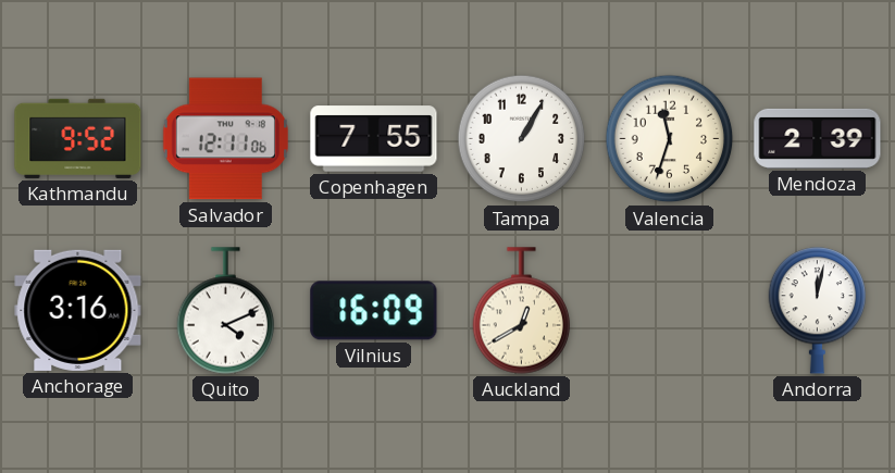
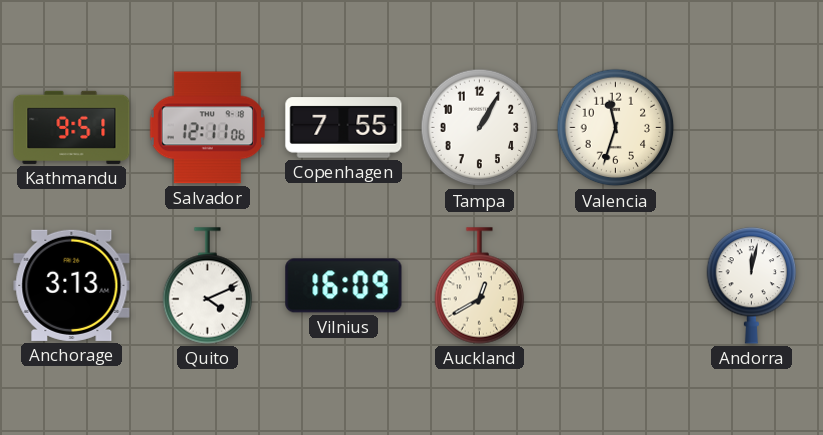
Kathmandu: 9:52 -> 9:51 (72, 127)
Mendoza: 2:39 -> none (818, 138)
Anchorage: 3:16 -> 3:13 (72, 285)
